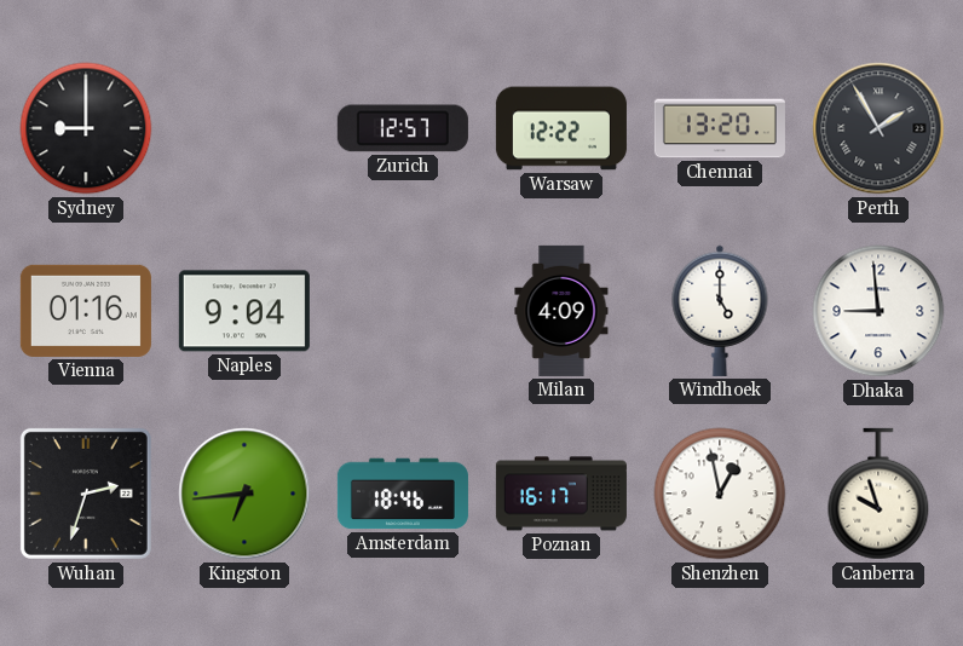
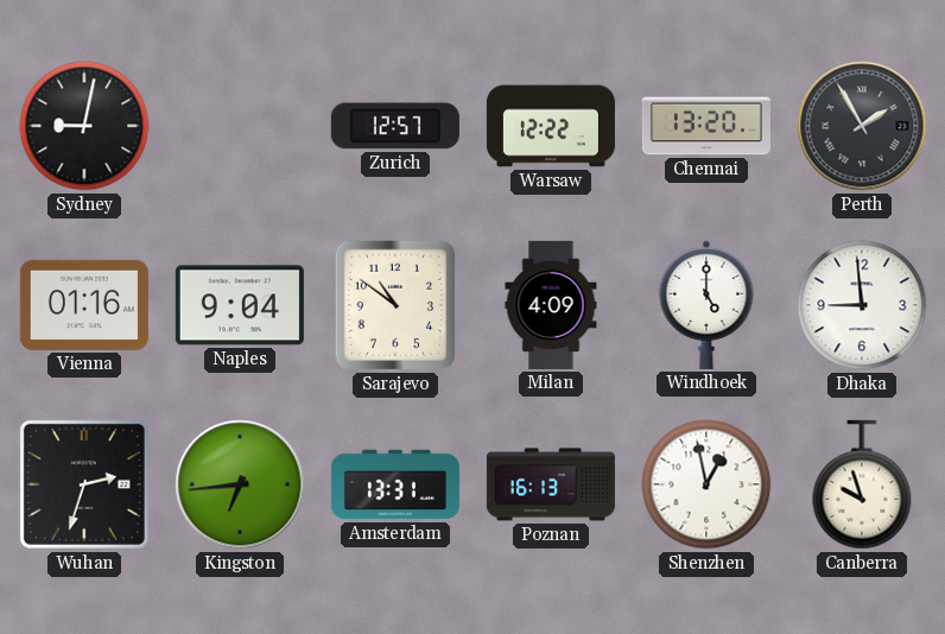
Sydney: 9:00 -> 9:02 (84, 126)
Sarajevo: none -> 10:51 (395, 305)
Amsterdam: 18:46 -> 13:31 (395, 484)
Poznan: 16:17 -> 16:13 (551, 484)
